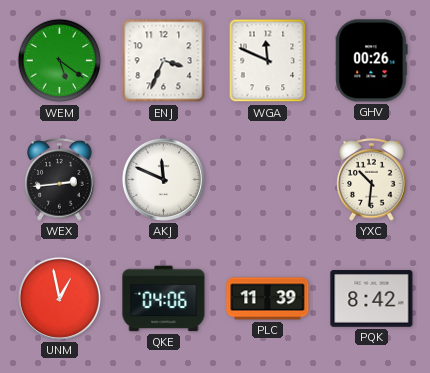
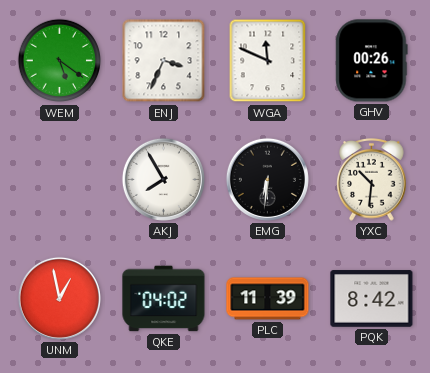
WEX: 2:44 -> none (60, 180)
AKJ: 11:49 -> 7:55 (163, 179)
EMG: none -> 6:31 (267, 179)
QKE: 04:06 -> 04:02 (164, 299)
